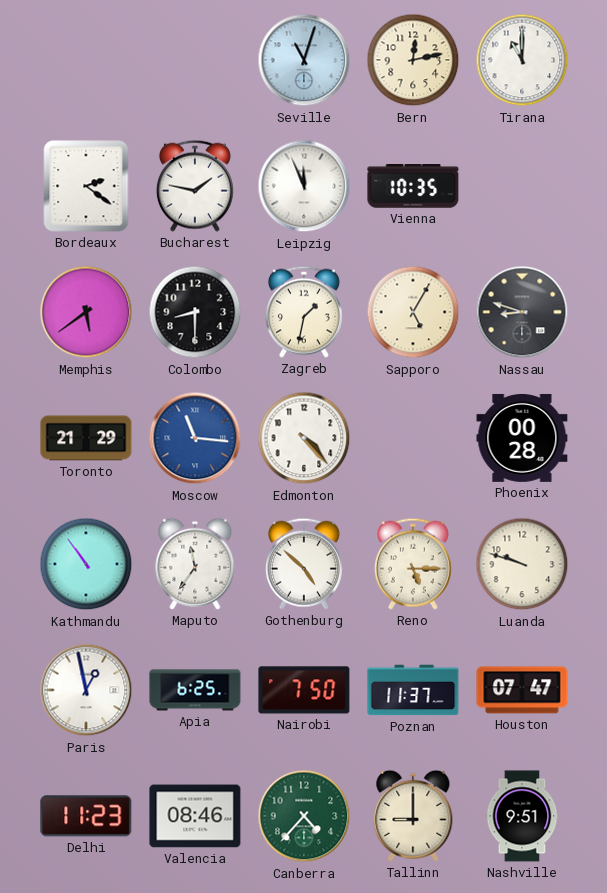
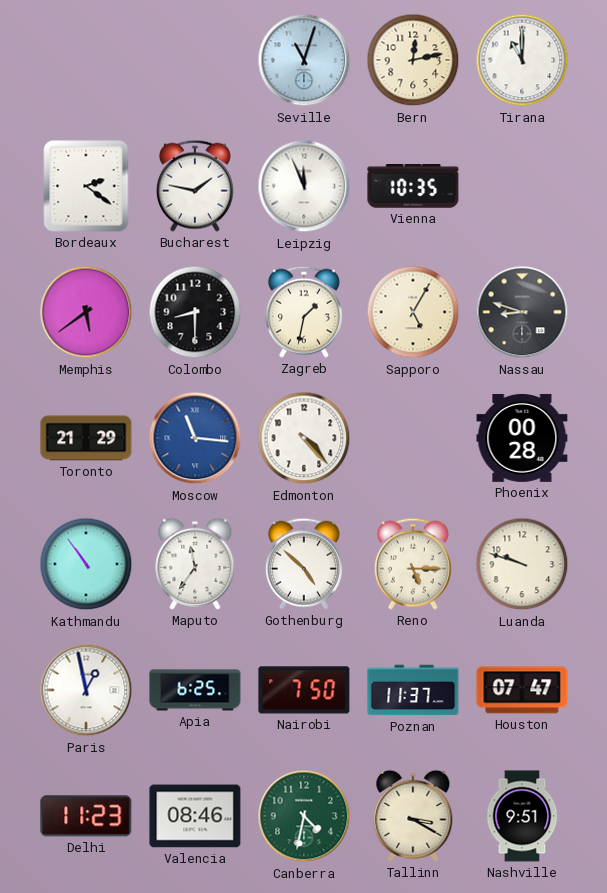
Canberra: 4:37 -> 4:32 (304, 816)
Tallinn: 9:00 -> 3:20 (413, 816)
